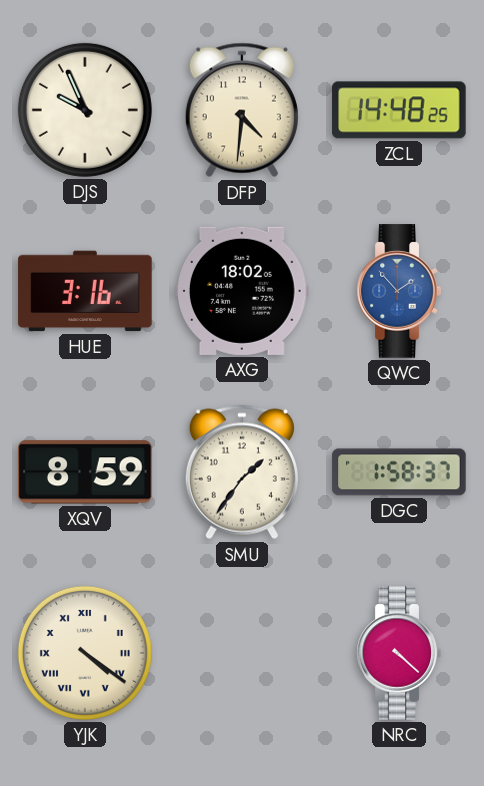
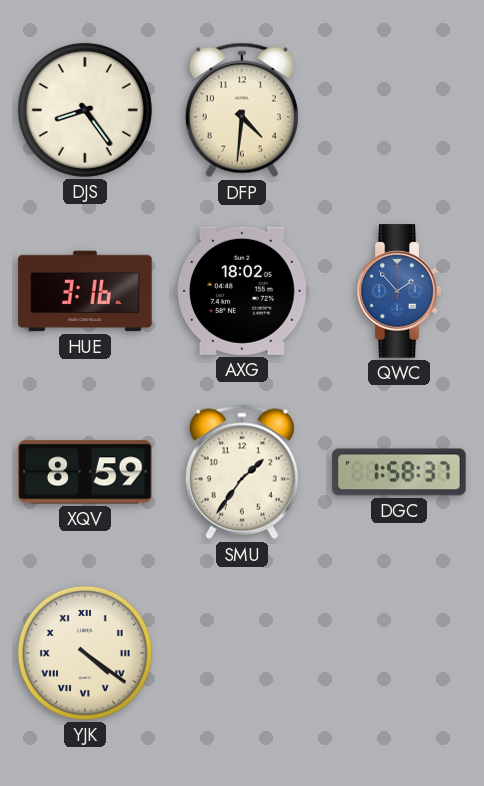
DJS: 9:56 -> 8:24 (85, 110)
ZCL: 14:48 -> none (399, 110)
NRC: 4:22 -> none (399, 653)
